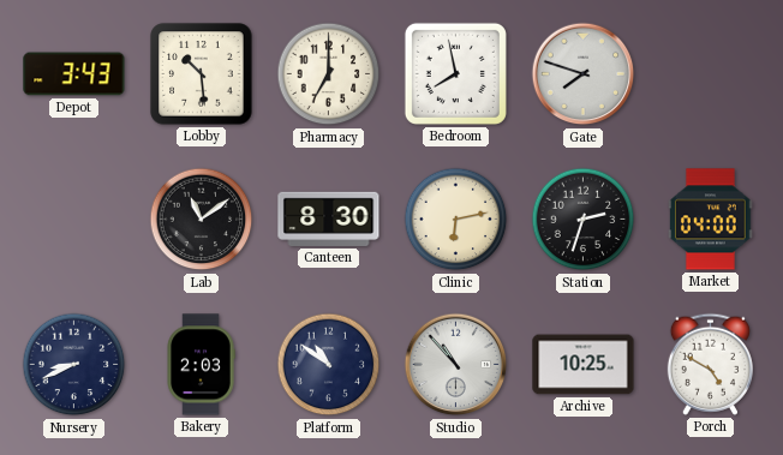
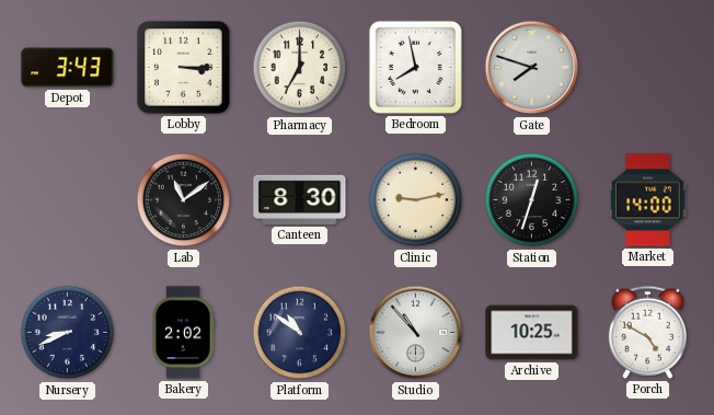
Lobby: 10:29 -> 3:15 (184, 68)
Clinic: 6:13 -> 9:13 (416, 200)
Station: 2:33 -> 12:33 (532, 200)
Market: 04:00 -> 14:00 (648, 200)
Bakery: 2:03 -> 2:02 (183, 333)
